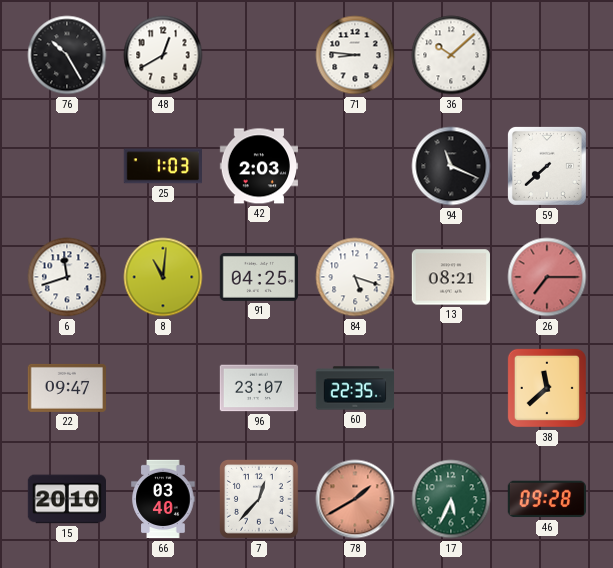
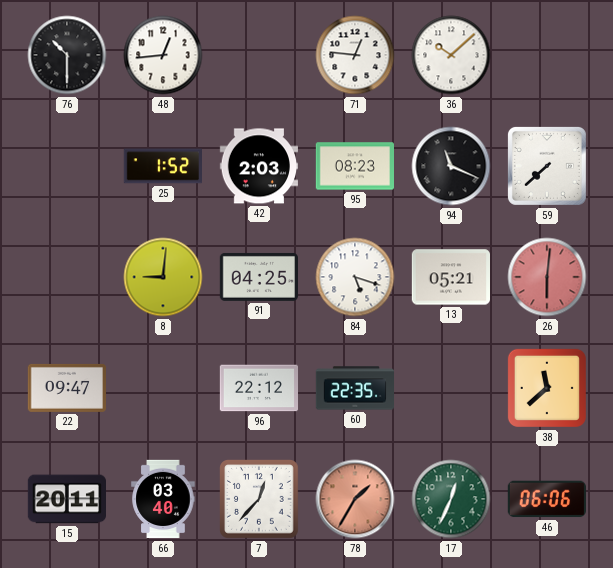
76: 10:25 -> 10:30 (67, 55)
48: 12:40 -> 12:44 (163, 55)
71: 8:46 -> 12:46 (355, 55)
25: 1:03 -> 1:52 (162, 166)
95: none -> 08:23 (355, 166)
6: 11:42 -> none (67, 277)
8: 11:01 -> 9:01 (163, 277)
13: 08:21 -> 05:21 (450, 277)
26: 7:15 -> 6:01 (547, 277)
96: 23:07 -> 22:12 (259, 388)
15: 20:10 -> 20:11 (67, 499)
78: 1:40 -> 1:35 (355, 499)
17: 5:34 -> 12:34 (451, 499)
46: 09:28 -> 06:06 (547, 499)
